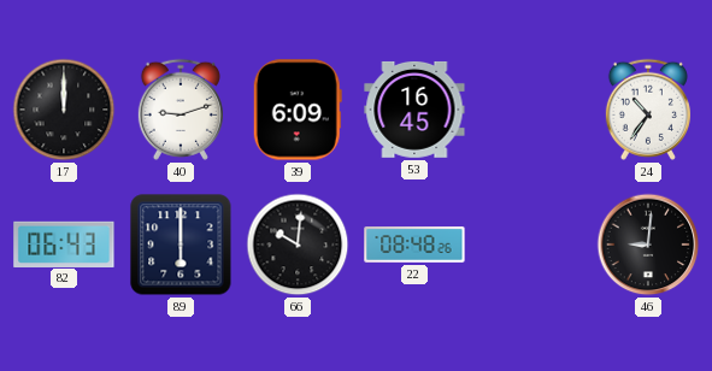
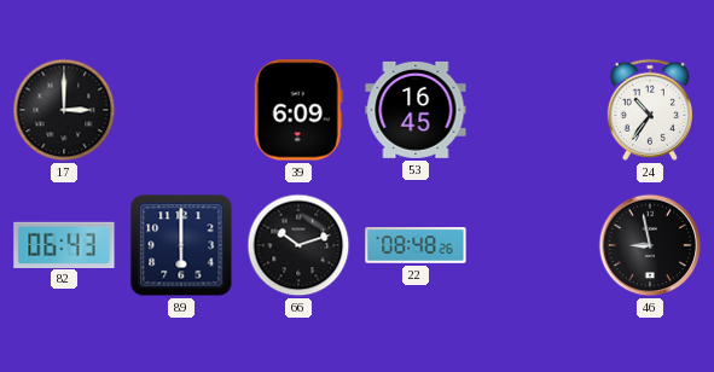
17: 12:00 -> 3:00 (64, 110)
40: 9:12 -> none (181, 110)
66: 10:01 -> 10:12 (298, 245)
46: 9:01 -> 8:58 (650, 245)
